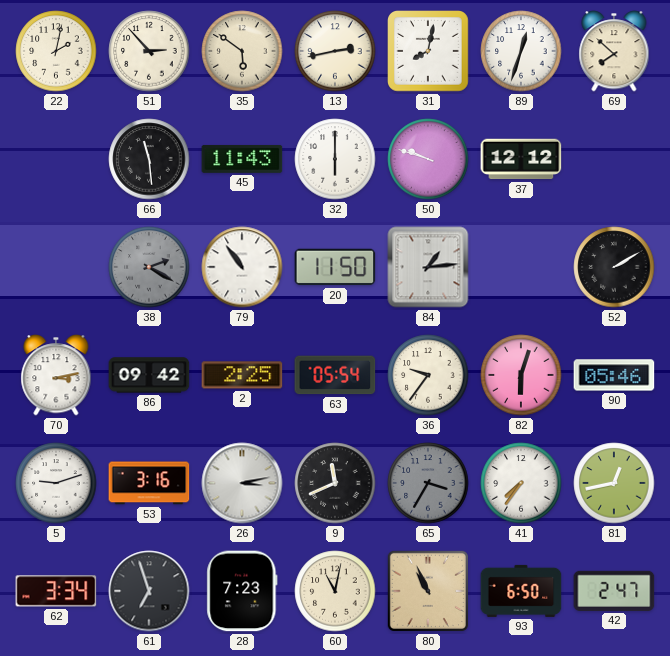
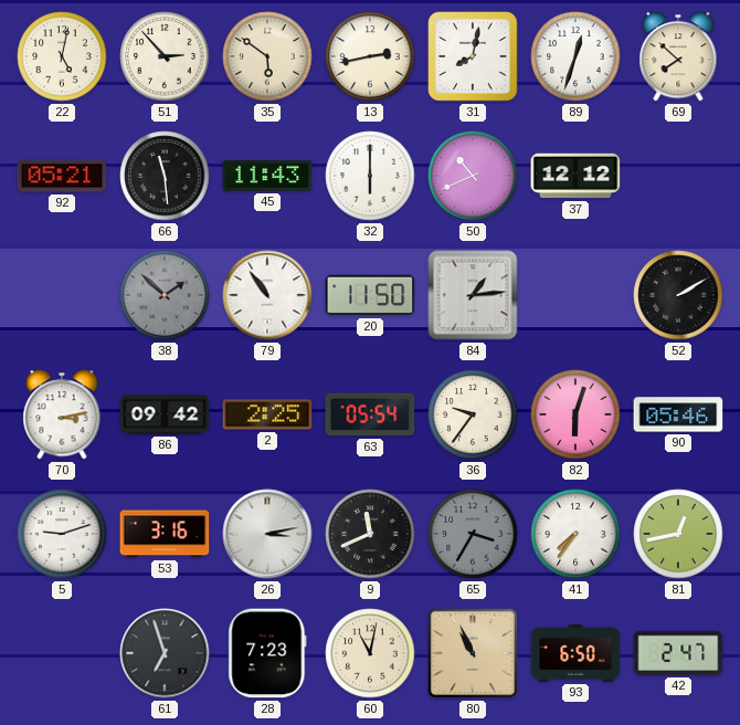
22: 2:02 -> 5:02 (62, 56)
92: none -> 05:21 (62, 176)
50: 9:48 -> 10:41 (473, 176)
38: 2:20 -> 1:52 (165, 295)
62: 3:34 -> none (56, 591)
